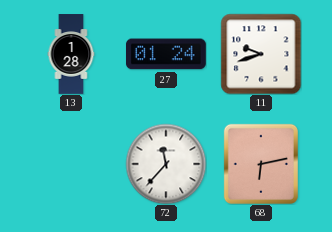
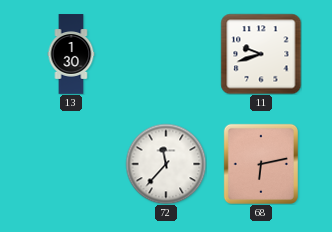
13: 1:28 -> 1:30 (71, 54)
27: 01:24 -> none (166, 54)
